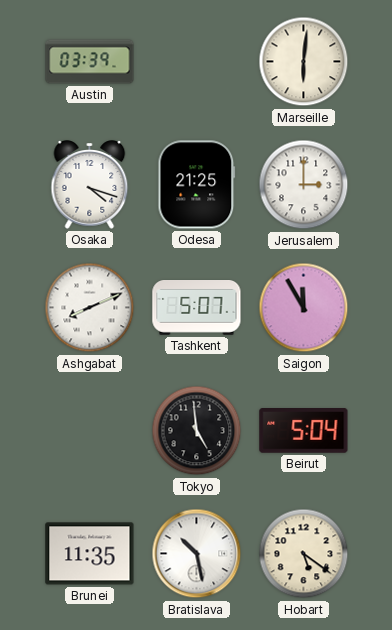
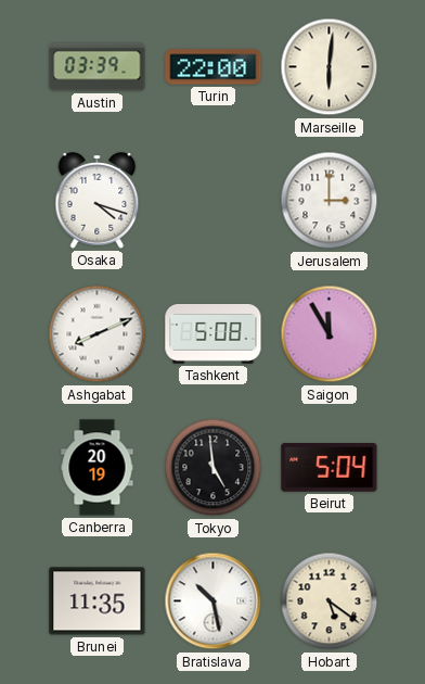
Turin: none -> 22:00 (214, 67)
Odesa: 21:25 -> none (197, 185)
Tashkent: 5:07 -> 5:08 (214, 334)
Canberra: none -> 20:19 (98, 468)
